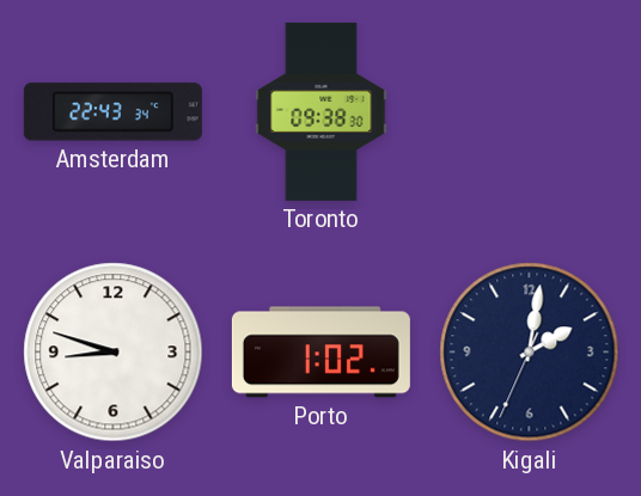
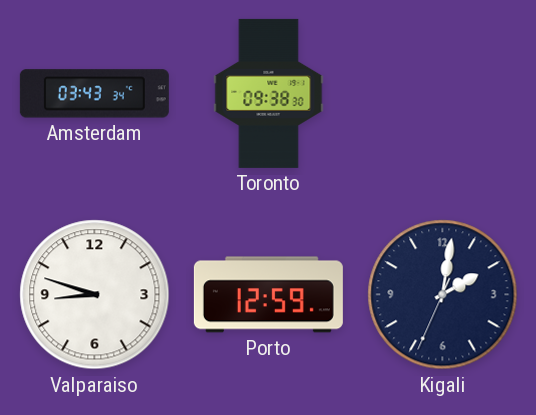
Amsterdam: 22:43 -> 03:43 (94, 94)
Porto: 1:02 -> 12:59 (268, 295)
